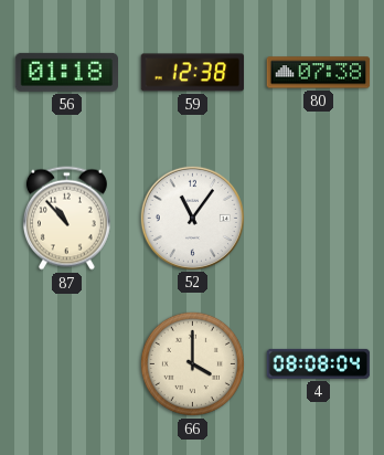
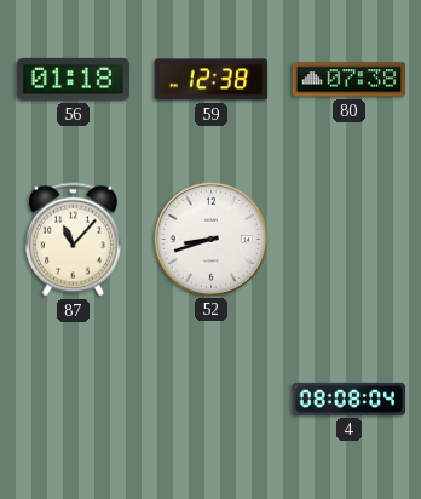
87: 10:53 -> 11:07 (73, 240)
52: 11:06 -> 8:42 (211, 239)
66: 4:00 -> none (192, 363)
